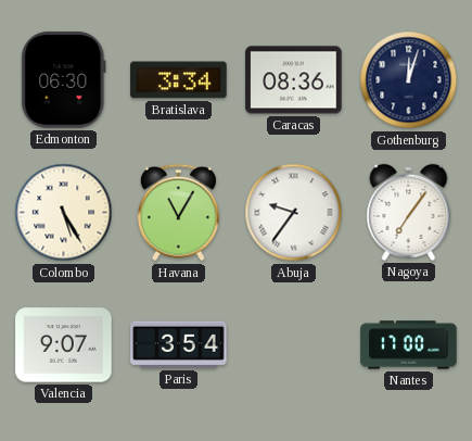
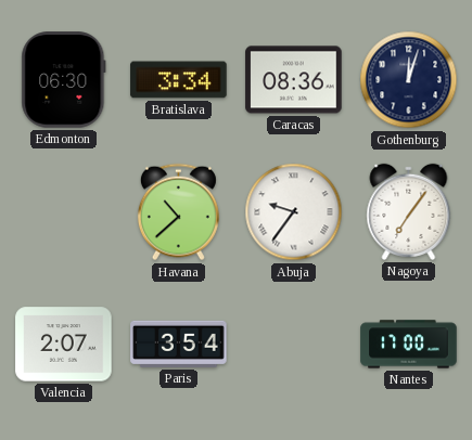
Colombo: 5:25 -> none (64, 213)
Havana: 11:05 -> 10:38 (178, 212)
Valencia: 9:07 -> 2:07 (64, 345)
